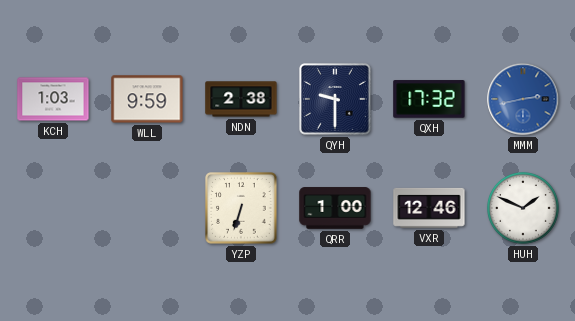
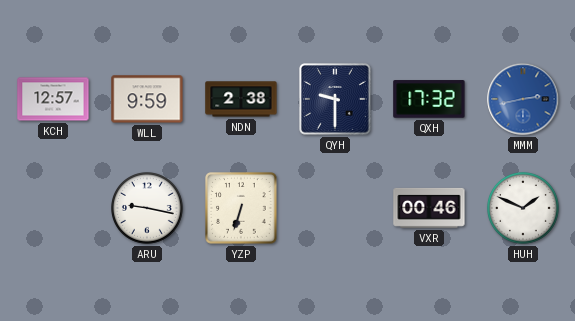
KCH: 1:03 -> 12:57 (53, 99)
ARU: none -> 9:17 (148, 209)
QRR: 1:00 -> none (335, 208)
VXR: 12:46 -> 00:46 (429, 208)
